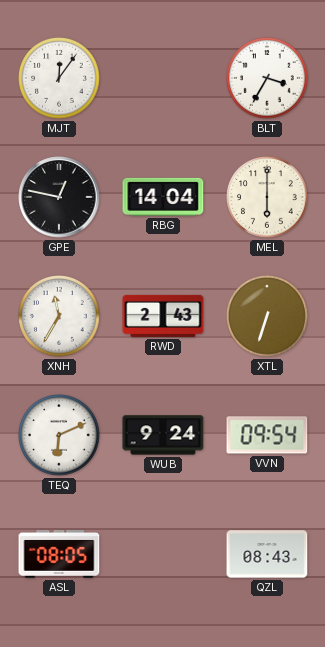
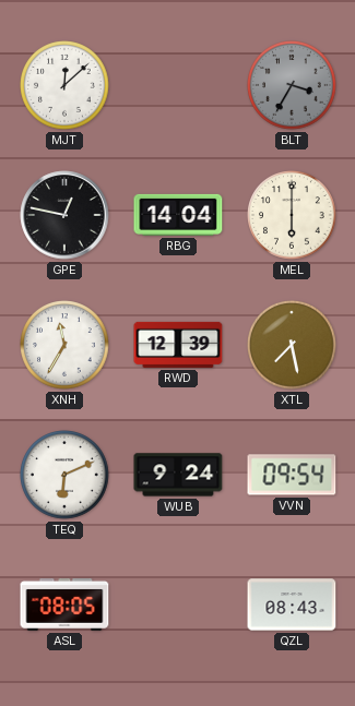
MJT: 12:06 -> 12:08 (66, 86)
BLT dial: white -> grey (293, 86)
RWD: 2:43 -> 12:39 (178, 345)
XTL: 6:33 -> 7:28 (293, 346)
